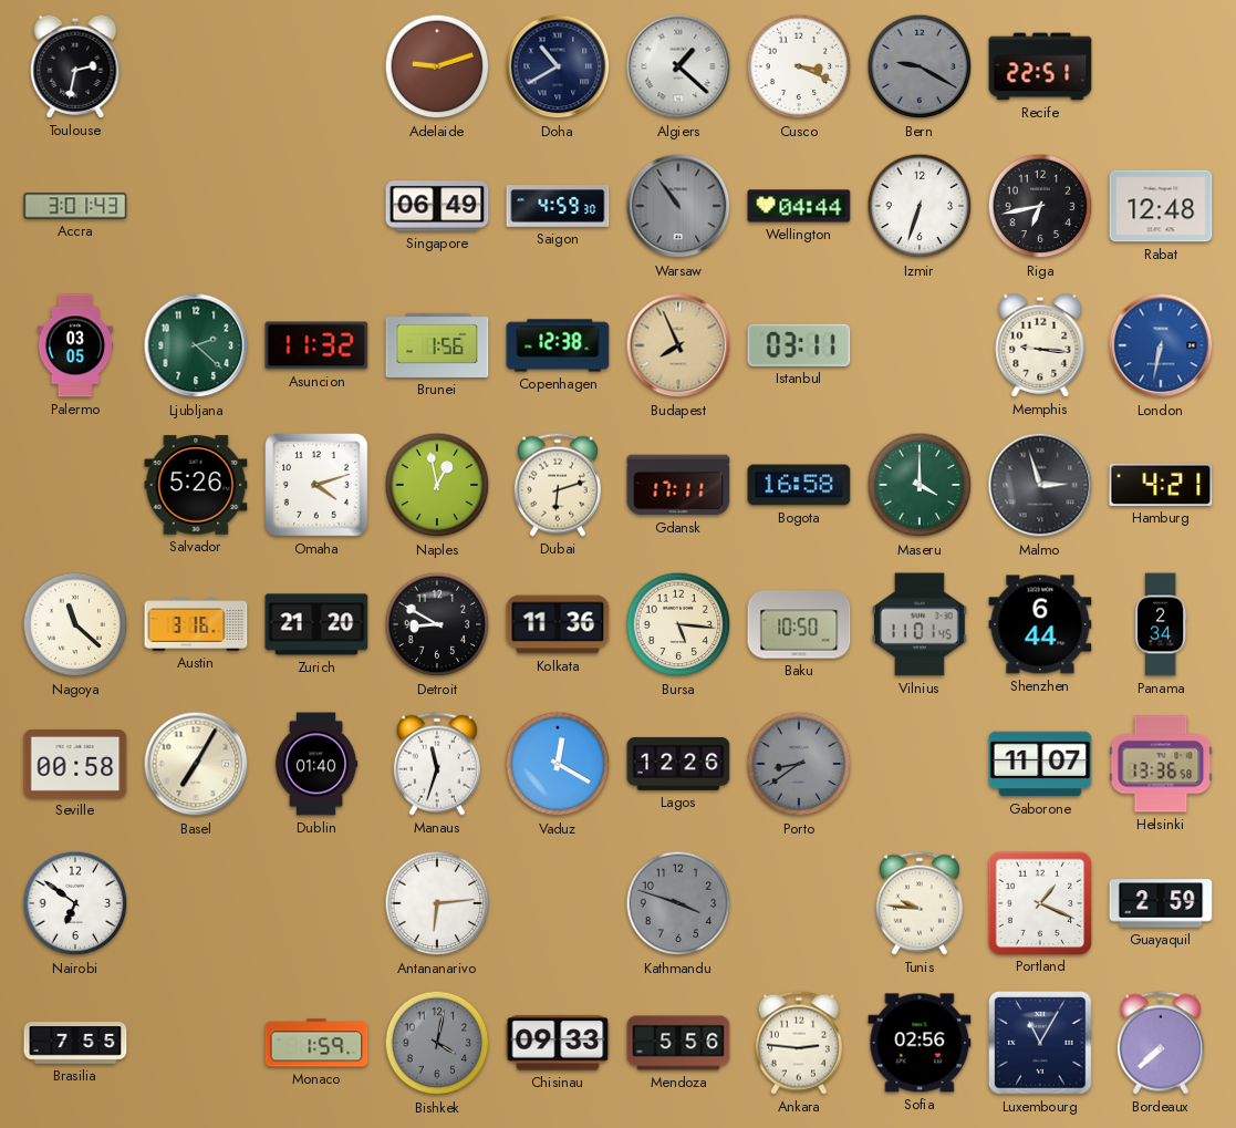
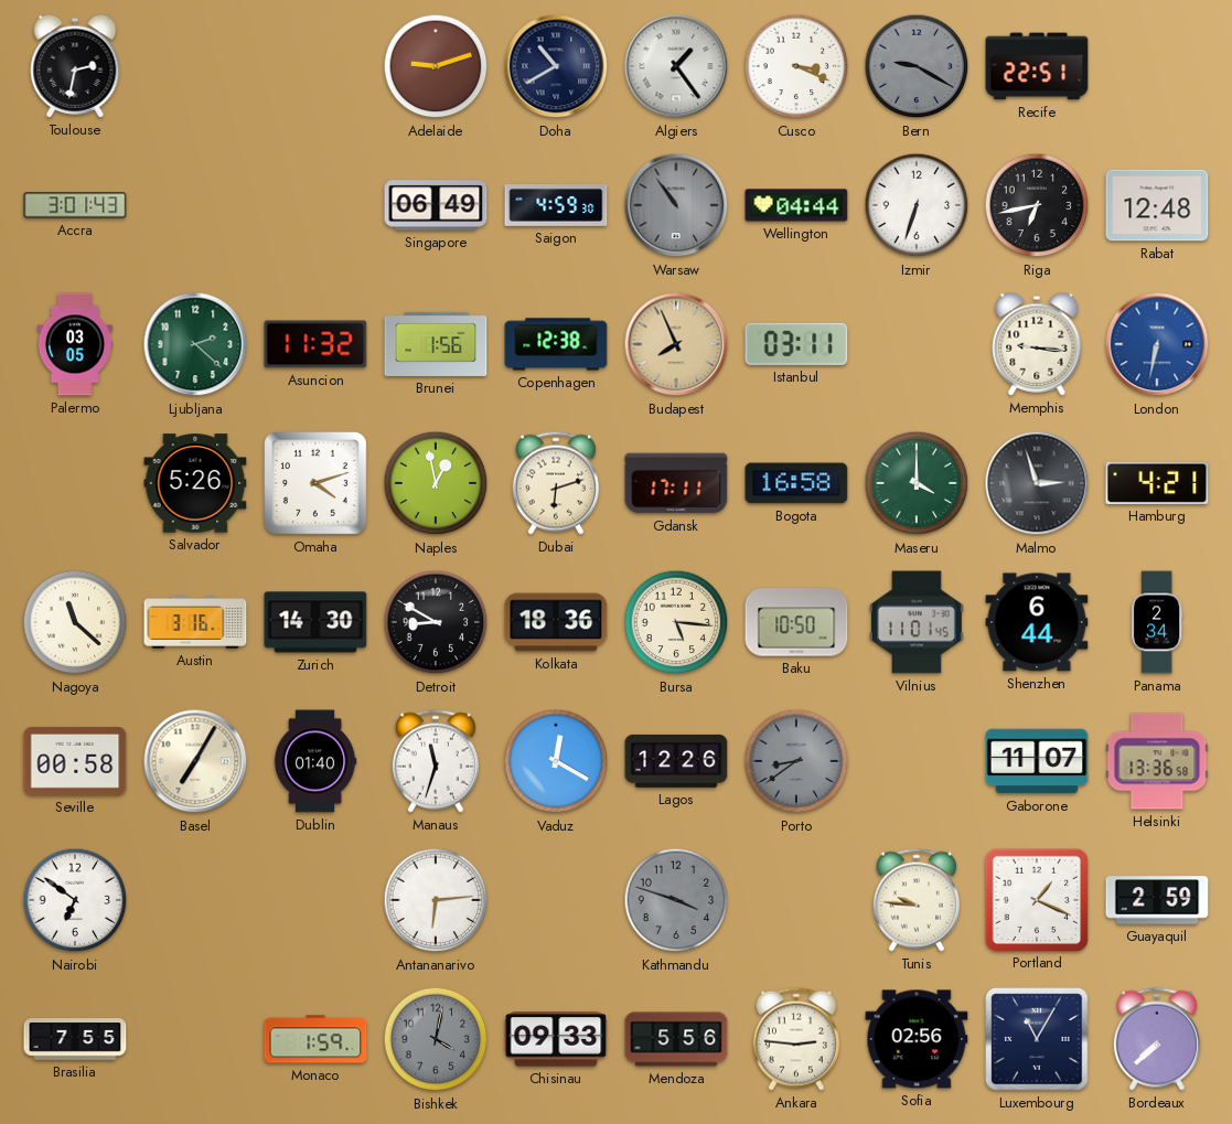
Algiers: 1:22 -> 1:24 (676, 66)
Zurich: 21:20 -> 14:30 (315, 622)
Kolkata: 11:36 -> 18:36 (556, 622)
